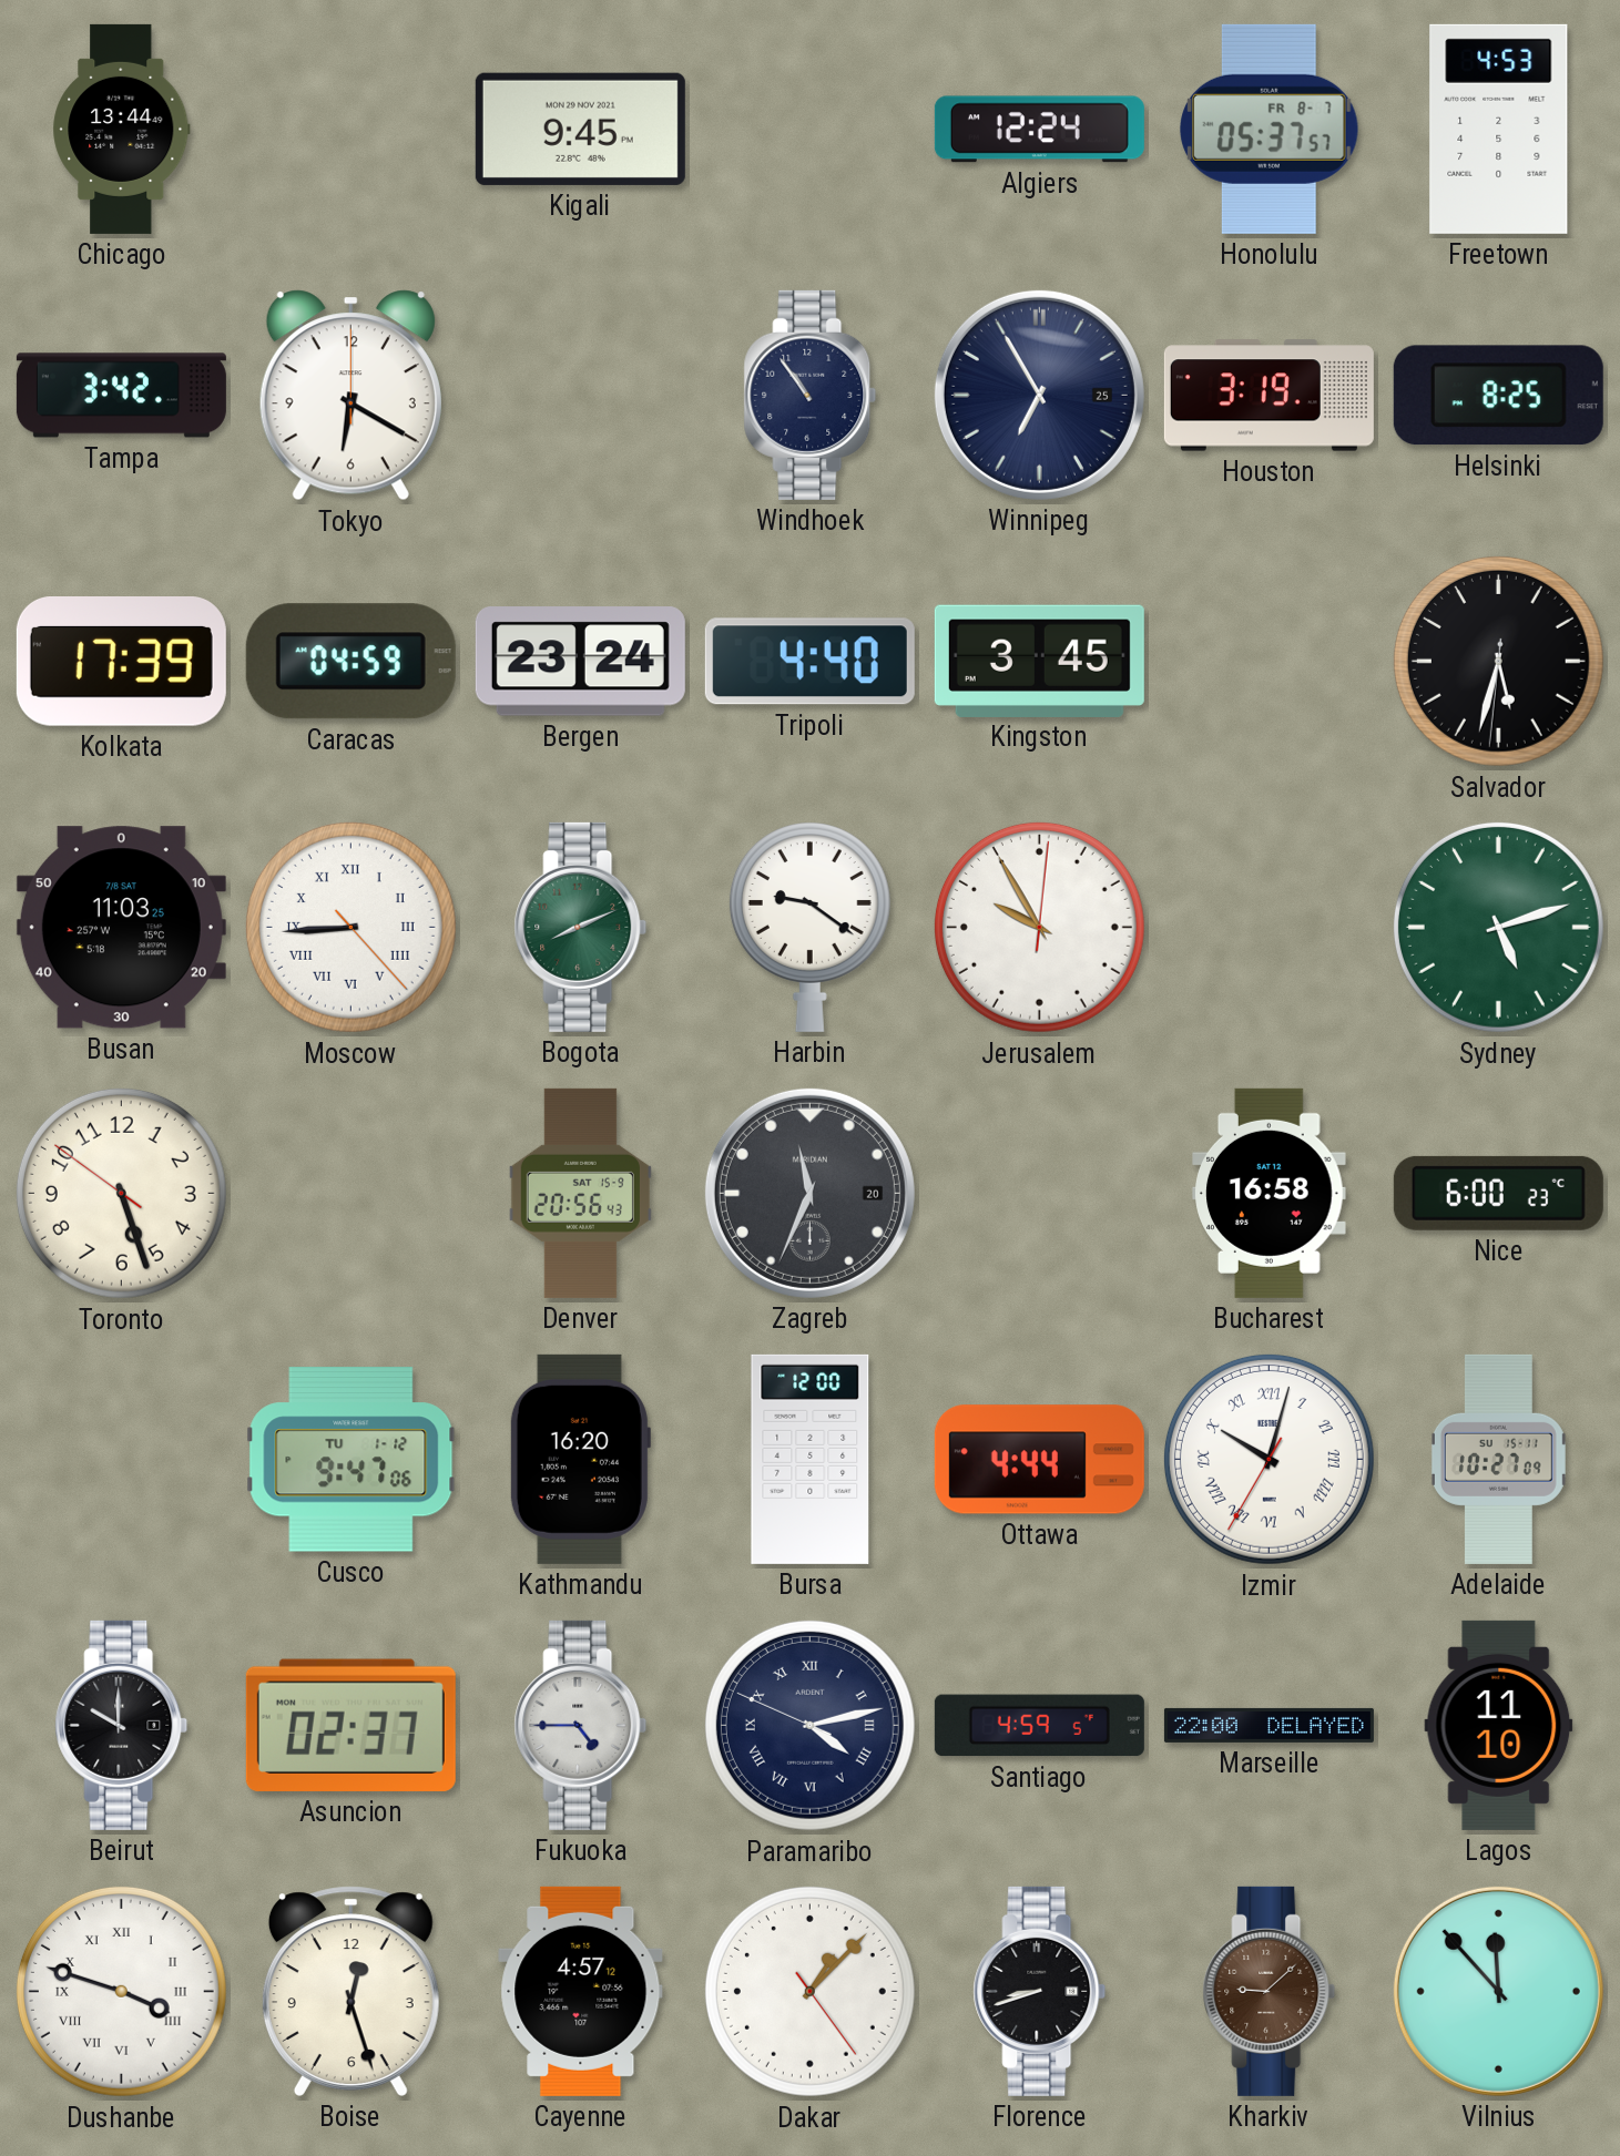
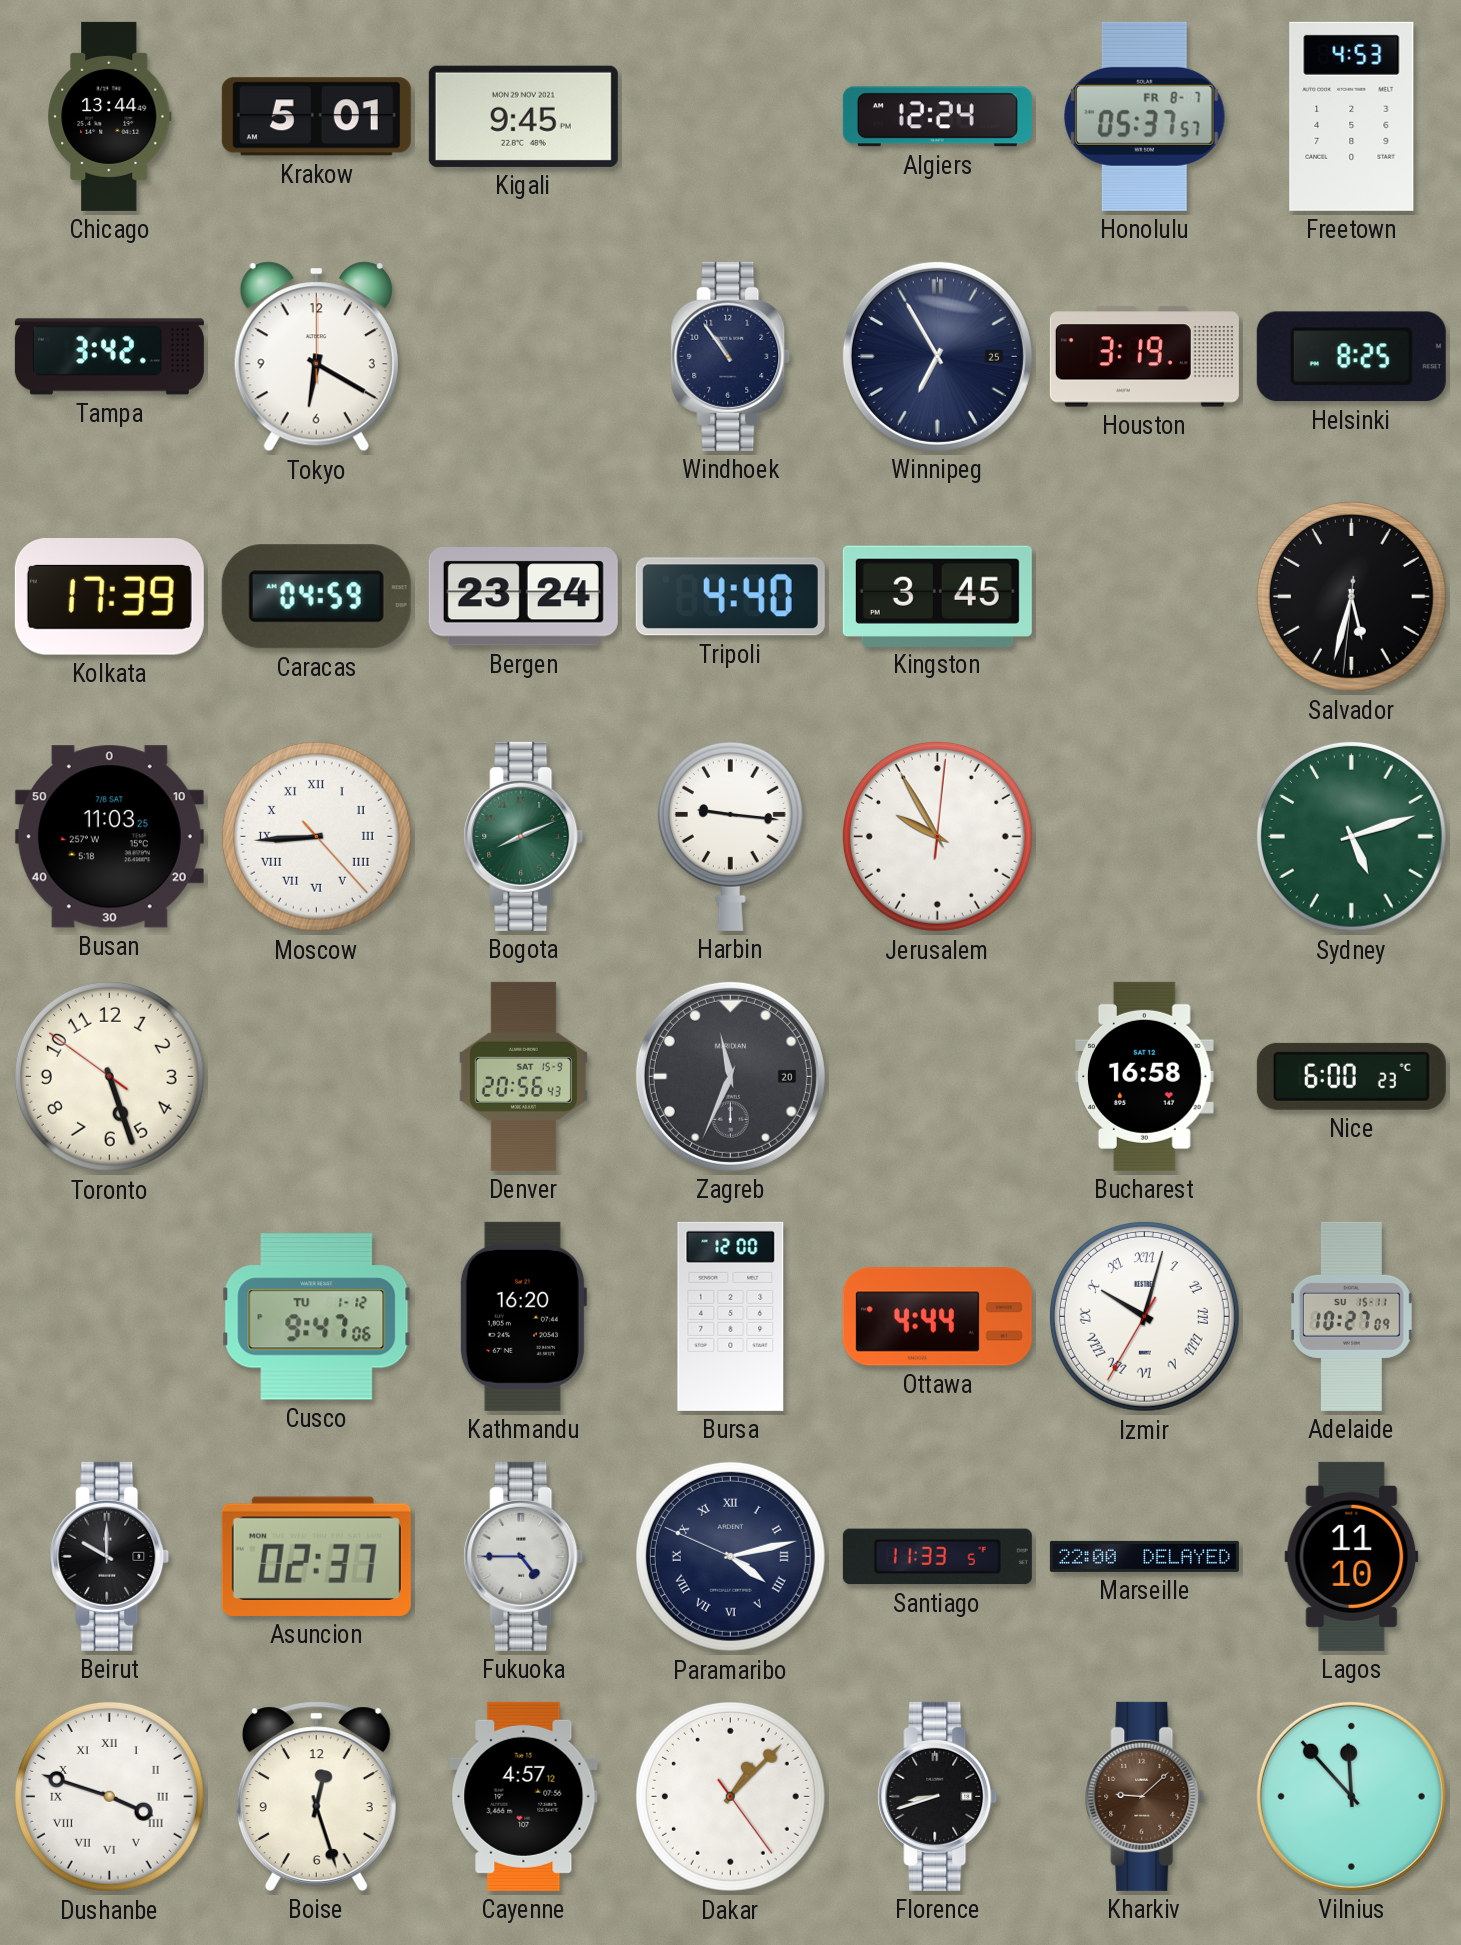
Krakow: none -> 5:01 (316, 117)
Harbin: 9:21 -> 9:16 (730, 836)
Santiago: 4:59 -> 11:33 (937, 1557)
